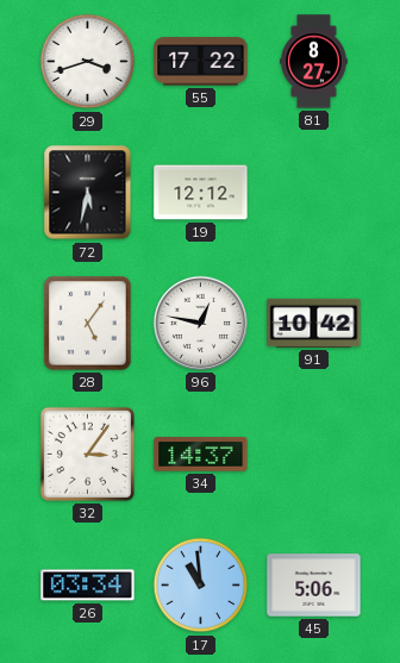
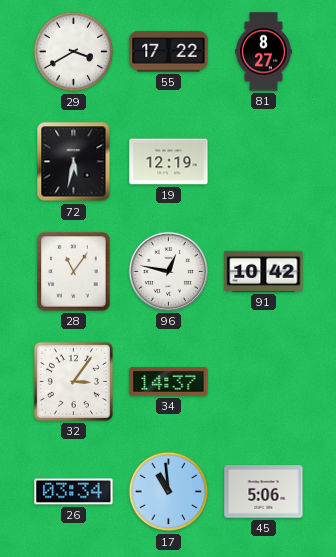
29: 3:42 -> 3:40 (74, 52)
19: 12:12 -> 12:19 (169, 162)
28: 5:06 -> 11:06 (74, 272)
